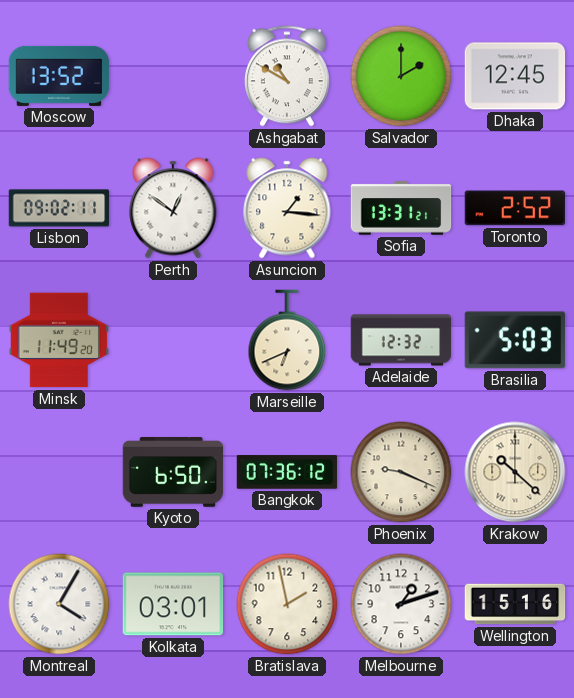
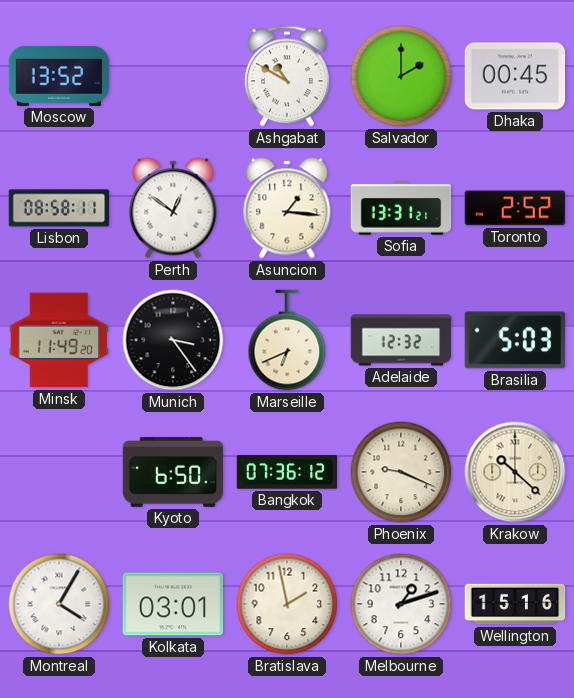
Dhaka: 12:45 -> 00:45 (515, 76)
Lisbon: 09:02 -> 08:58 (59, 208)
Munich: none -> 3:24 (173, 340)
